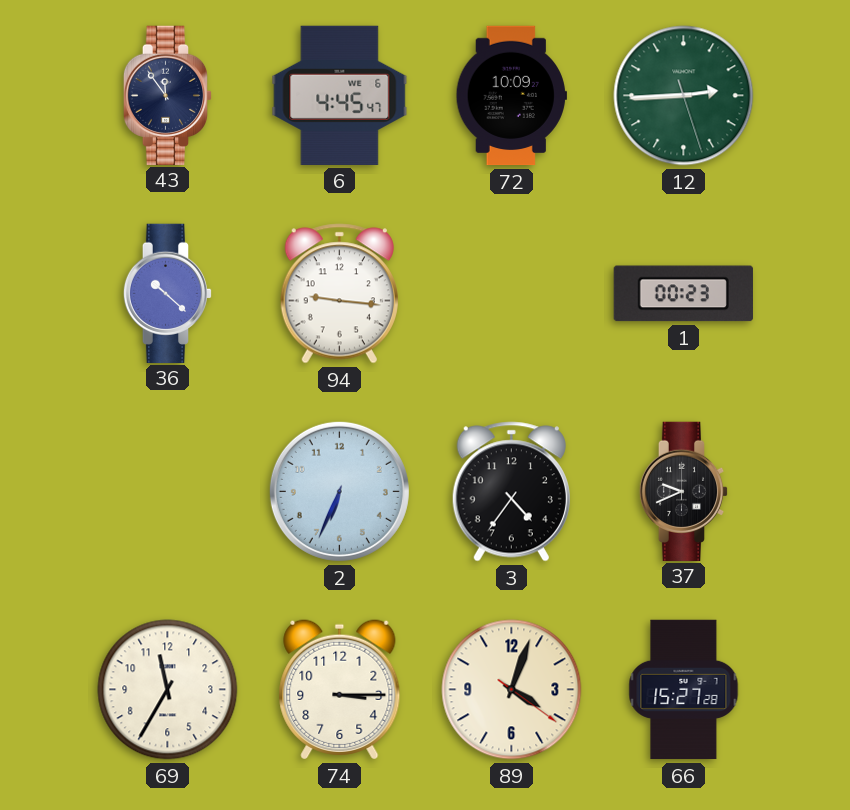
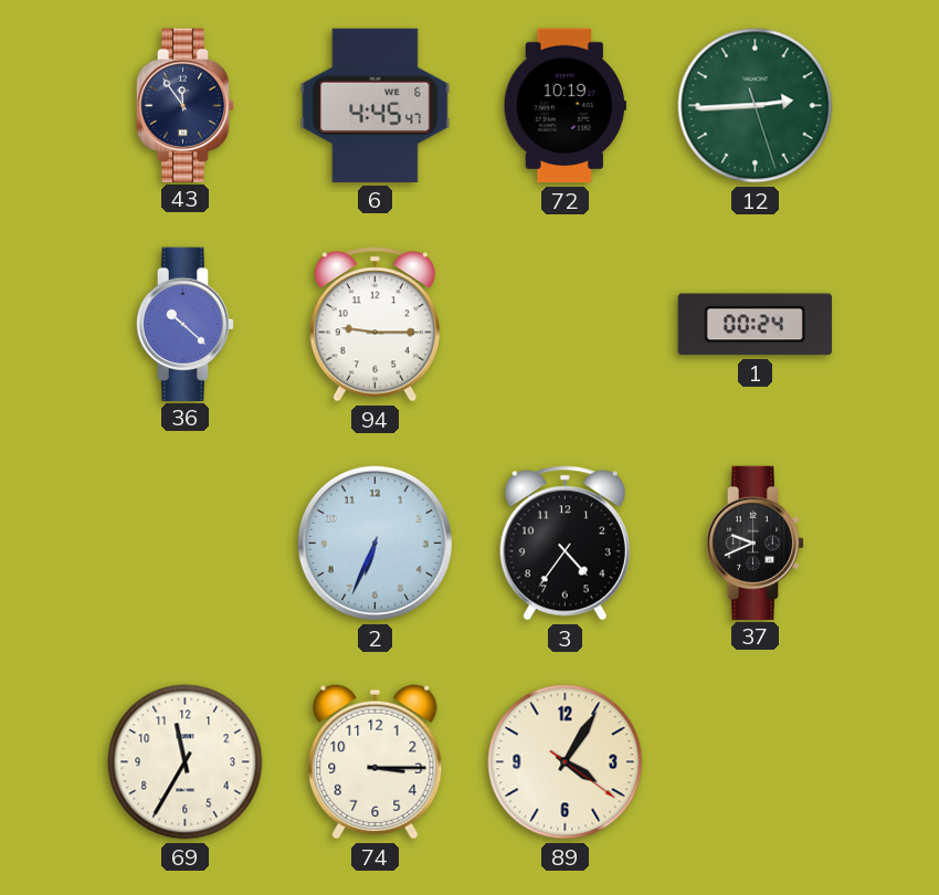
72: 10:09 -> 10:19 (565, 106)
94: 9:16 -> 9:15 (374, 325)
1: 00:23 -> 00:24 (755, 325)
89: 4:03 -> 4:05 (566, 762)
66: 15:27 -> none (684, 690)
